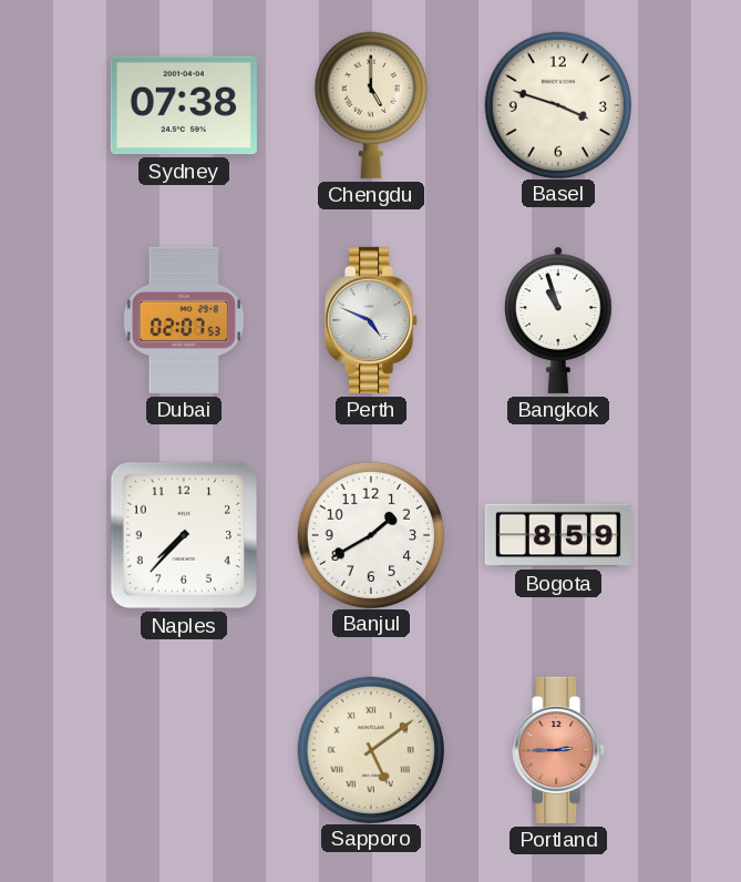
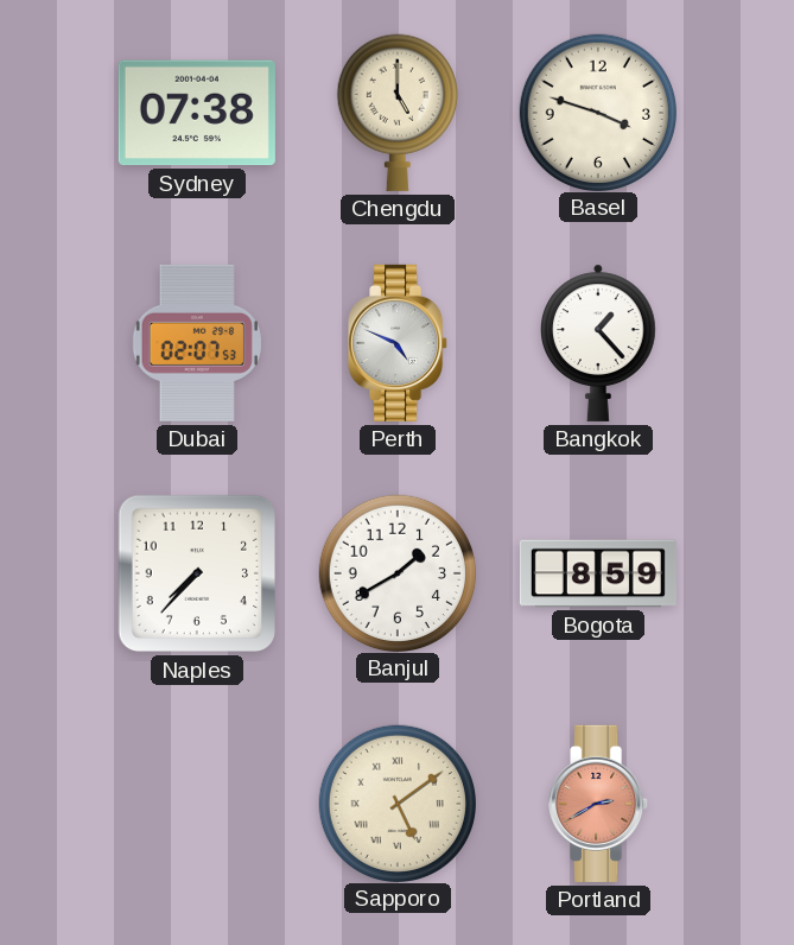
Bangkok: 10:57 -> 1:23 (599, 343)
Portland: 2:45 -> 2:40 (599, 804)
